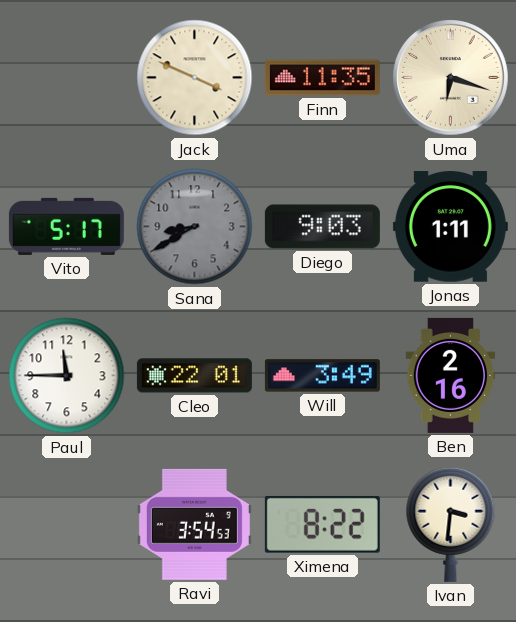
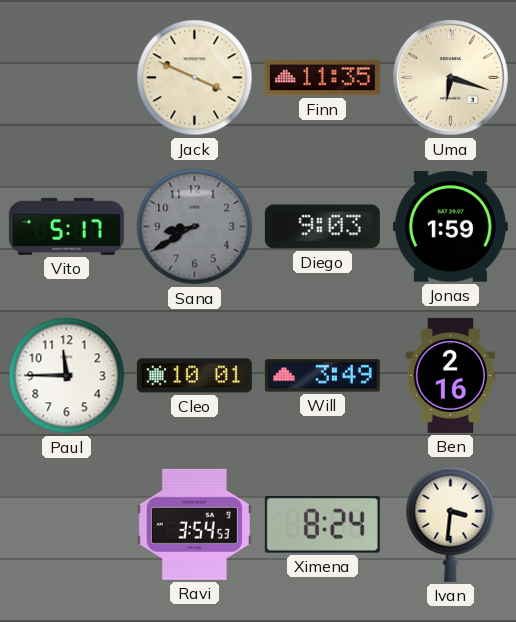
Jonas: 1:11 -> 1:59 (450, 227)
Cleo: 22:01 -> 10:01 (194, 376)
Ximena: 8:22 -> 8:24 (322, 524)
